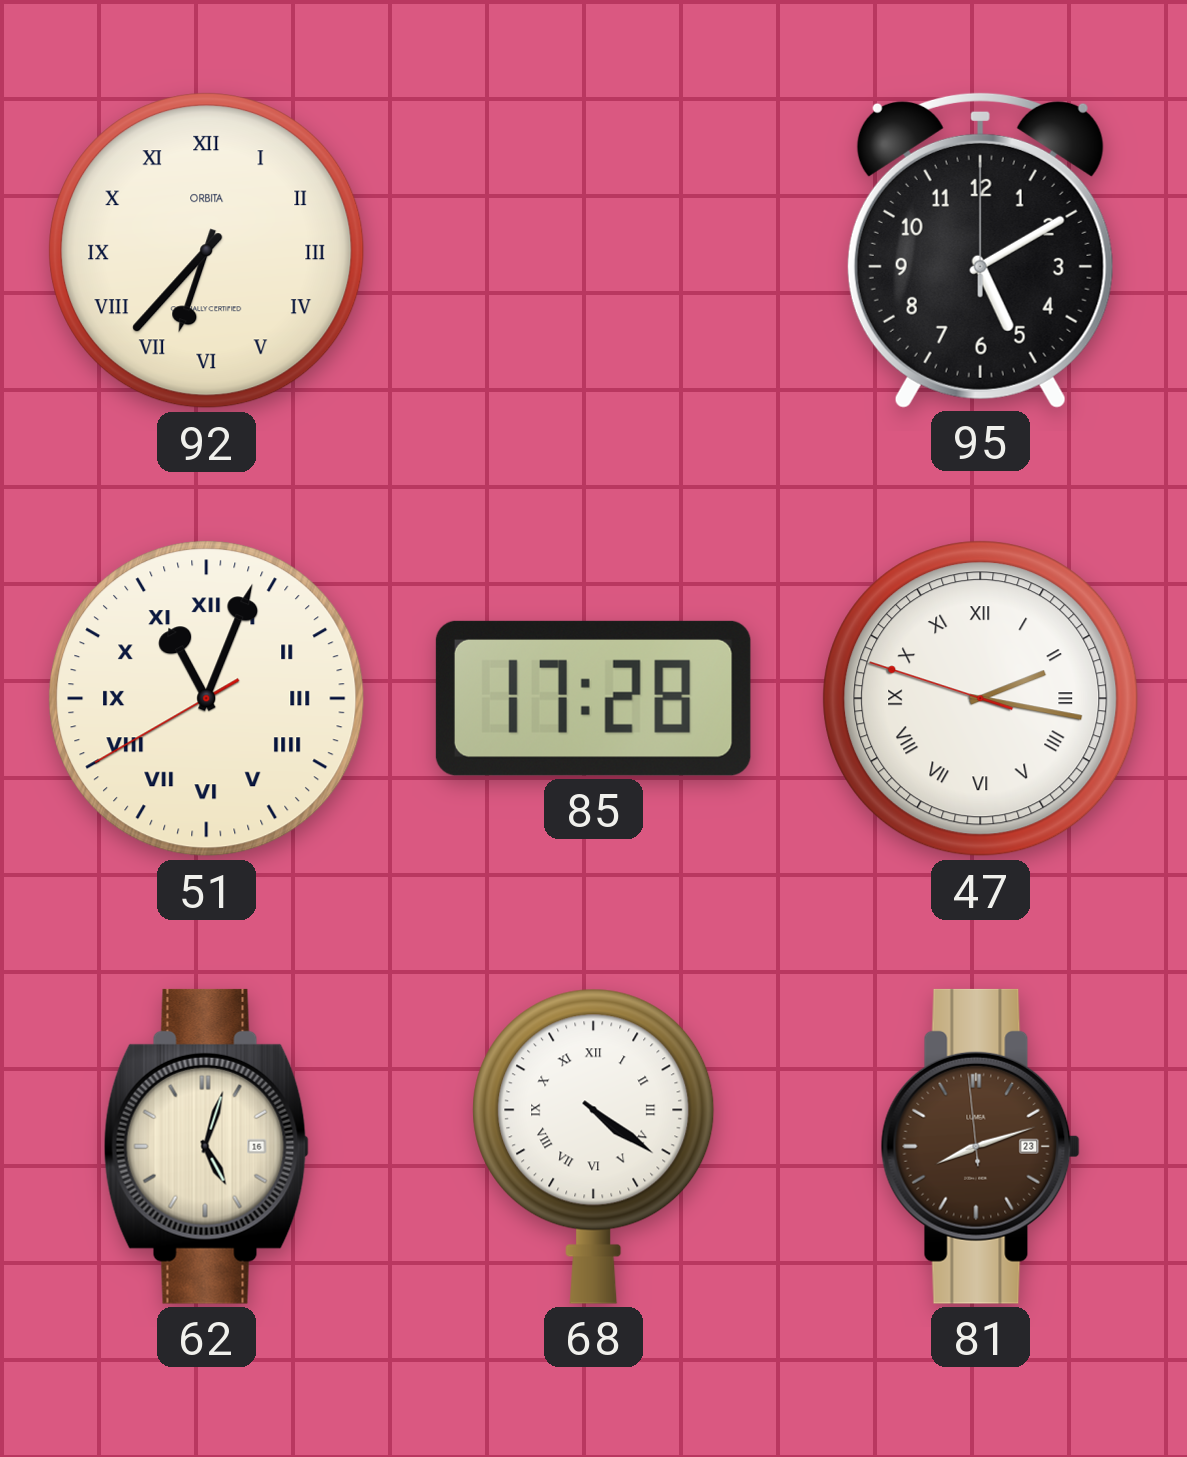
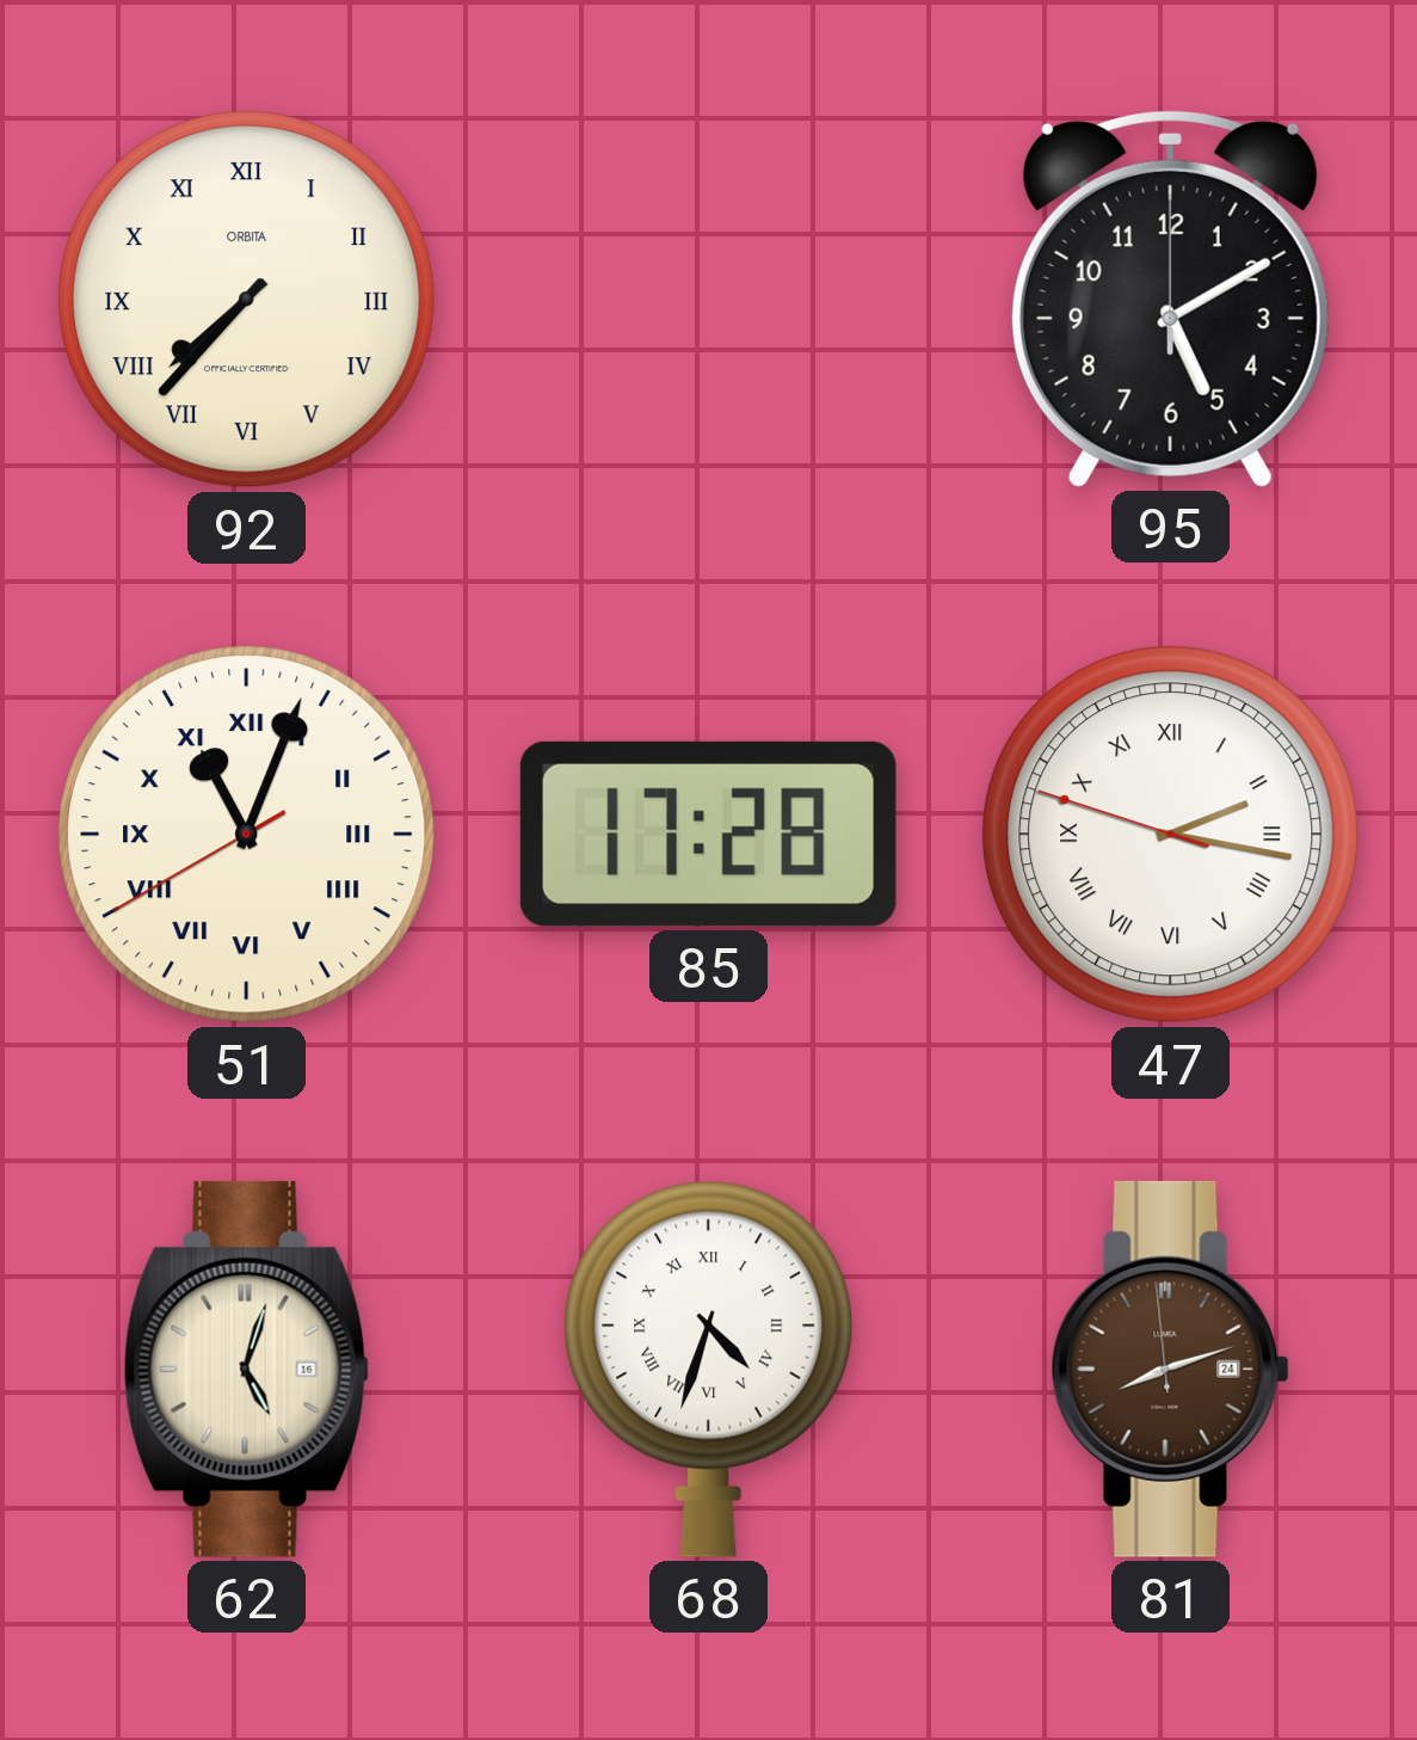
92: 6:37 -> 7:37 (247, 300)
68: 4:21 -> 4:33 (709, 1369)
81 date: 23 -> 24 (1170, 1369)
